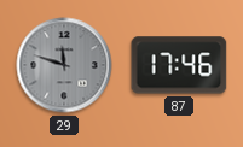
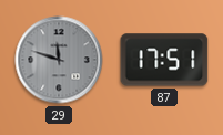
87: 17:46 -> 17:51 (164, 60)
